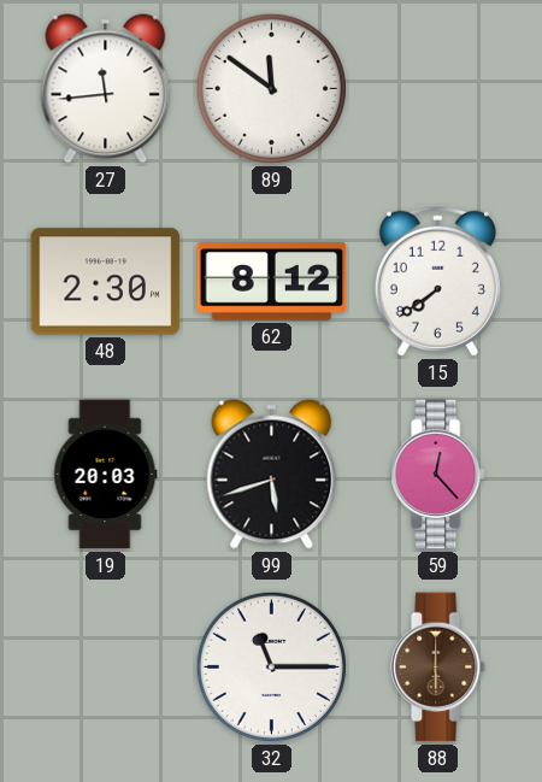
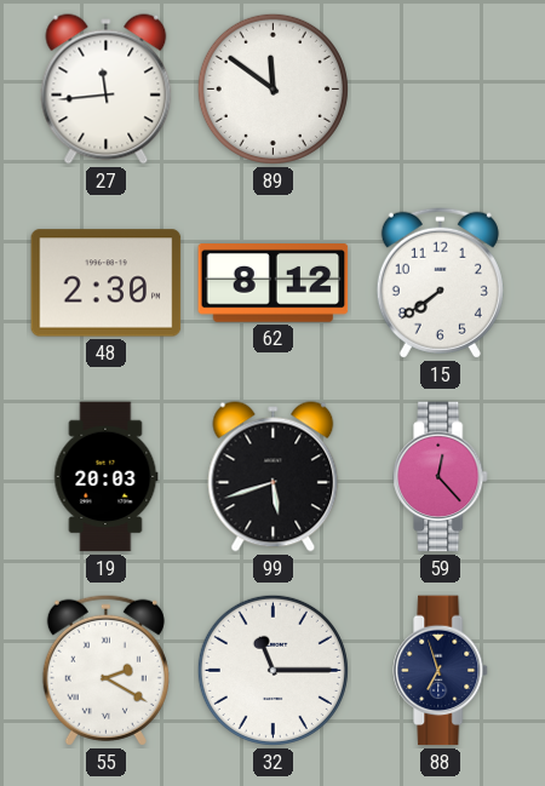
55: none -> 2:20 (105, 670)
88: 6:00 -> 6:57 (441, 671)
88 dial: brown -> navy (441, 671)
